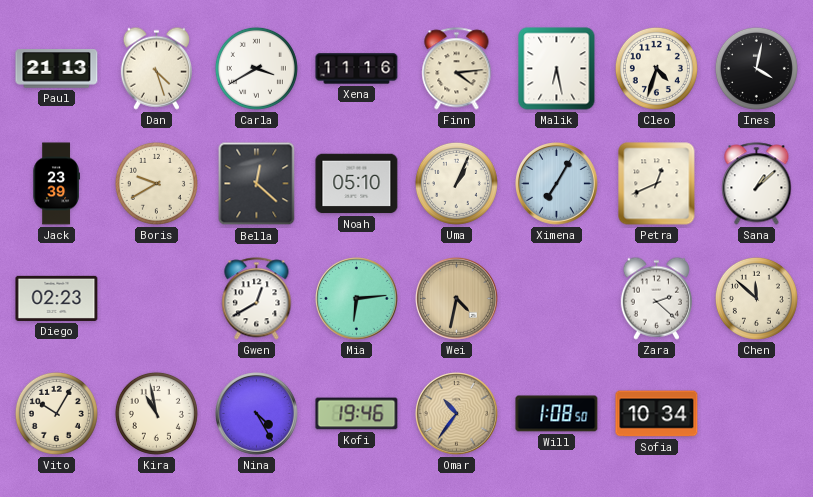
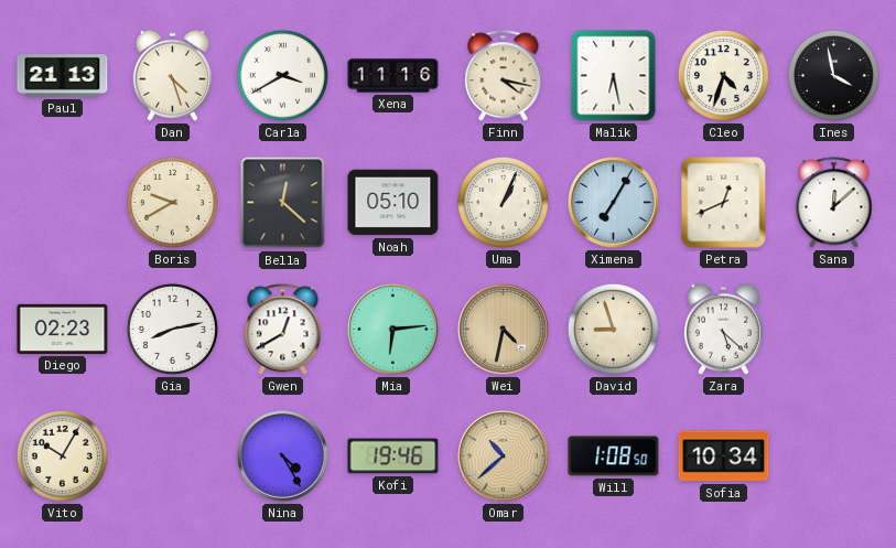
Finn: 4:14 -> 4:17 (504, 76)
Ines: 4:02 -> 3:58 (833, 75)
Jack: 23:39 -> none (56, 184)
Sana: 1:08 -> 12:08 (834, 203)
Gia: none -> 8:13 (172, 329)
David: none -> 8:57 (613, 329)
Zara: 2:22 -> 5:22 (723, 329)
Chen: 11:52 -> none (756, 298)
Kira: 10:58 -> none (156, 413)
Omar: 10:36 -> 10:38 (504, 456)
